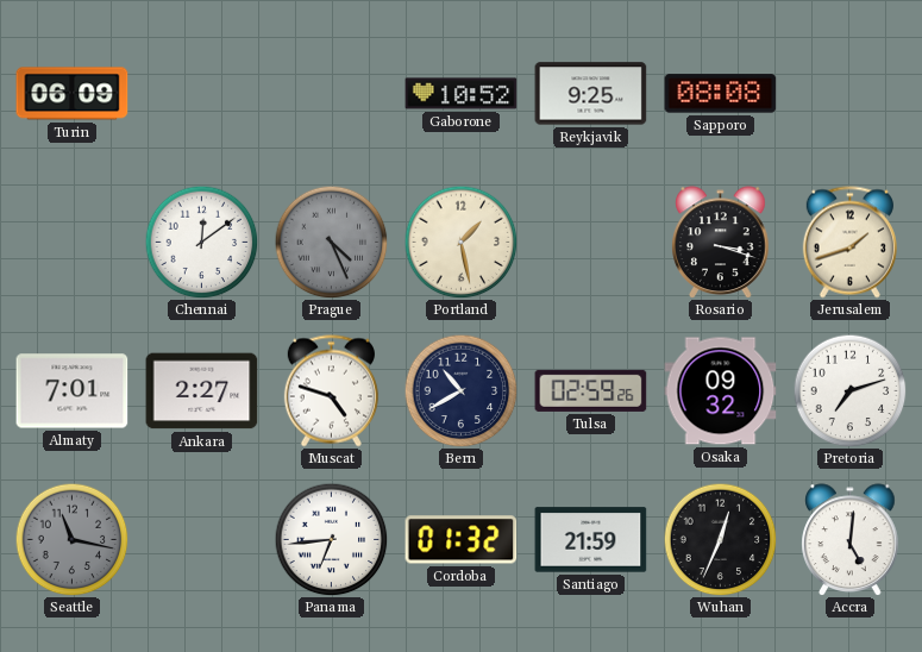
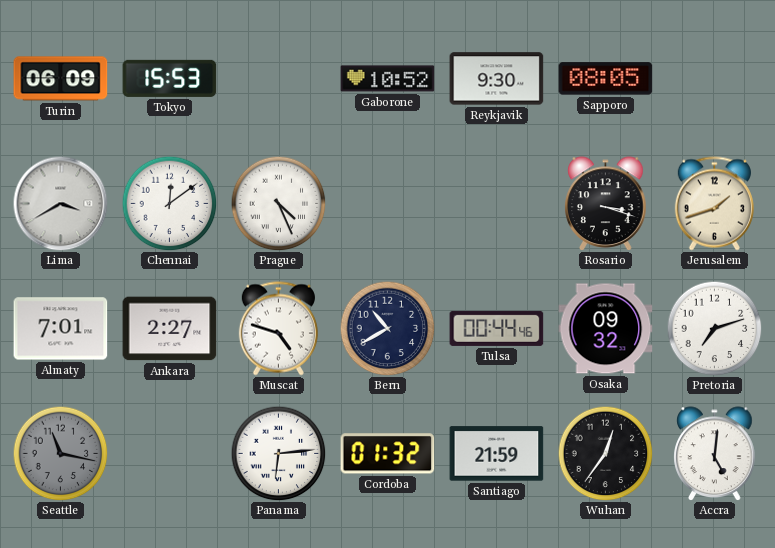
Tokyo: none -> 15:53 (170, 78)
Reykjavik: 9:25 -> 9:30 (497, 79)
Sapporo: 08:08 -> 08:05 (606, 79)
Lima: none -> 3:40 (60, 203)
Prague dial: grey -> white (278, 203)
Portland: 1:28 -> none (460, 242)
Tulsa: 02:59 -> 00:44 (497, 328)
Panama: 6:44 -> 6:14 (278, 453)
Wuhan: 12:34 -> 12:36 (605, 453)
